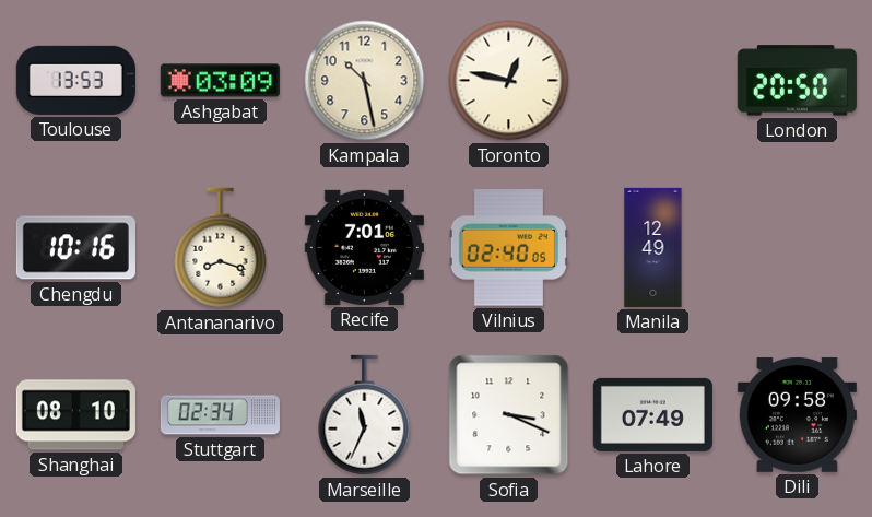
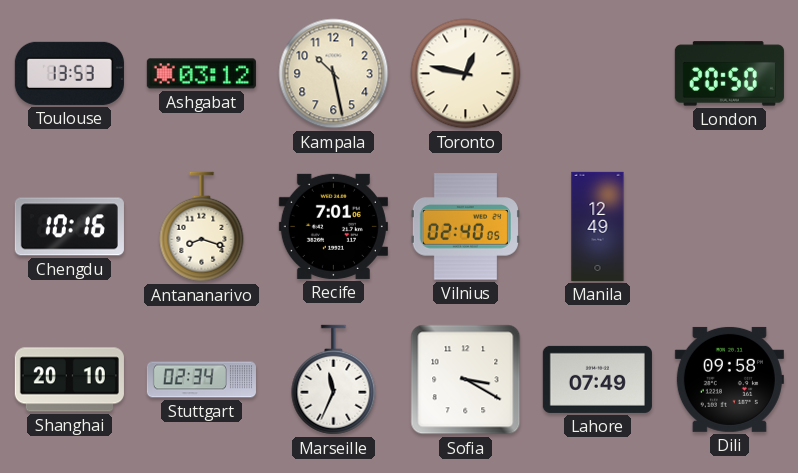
Ashgabat: 03:09 -> 03:12 (201, 74)
Shanghai: 08:10 -> 20:10 (69, 380)
Sofia: 3:19 -> 3:20 (466, 380)
